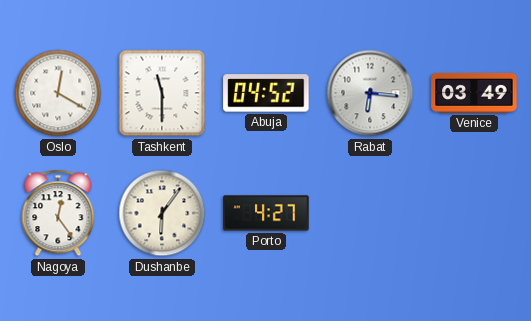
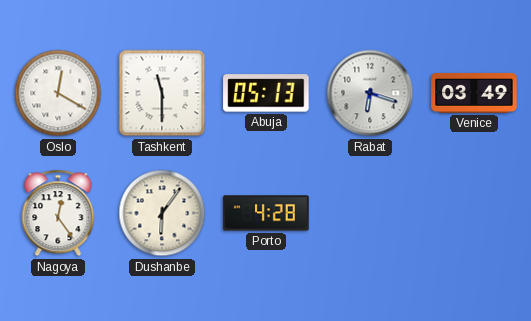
Abuja: 04:52 -> 05:13 (266, 93)
Rabat: 6:16 -> 6:18 (370, 93)
Porto: 4:27 -> 4:28 (266, 213)
